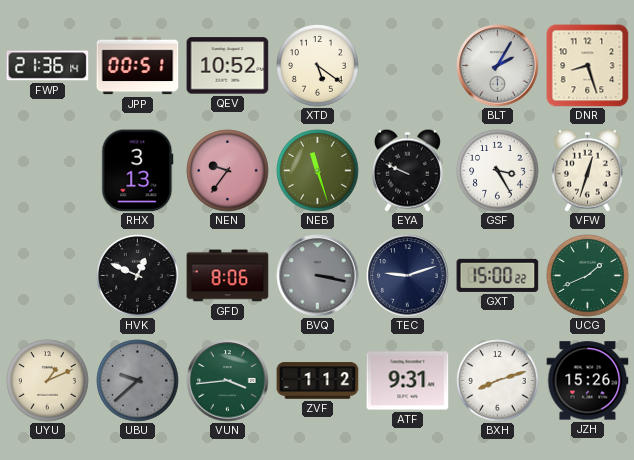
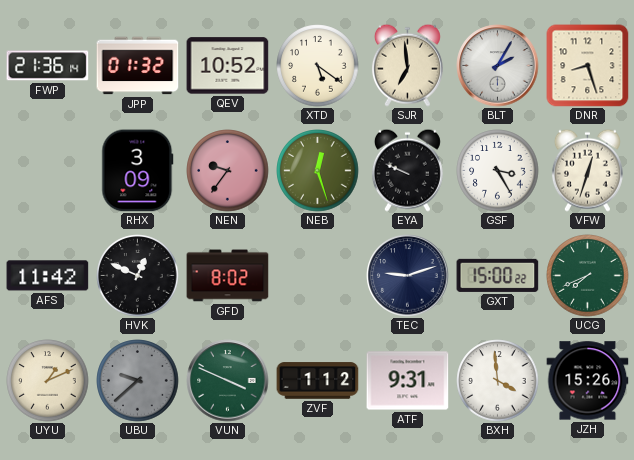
JPP: 00:51 -> 01:32 (138, 66)
SJR: none -> 6:59 (407, 65)
RHX: 3:13 -> 3:09 (138, 171)
NEB: 11:27 -> 12:27 (318, 171)
AFS: none -> 11:42 (48, 276)
GFD: 8:06 -> 8:02 (228, 276)
BVQ: 3:17 -> none (318, 276)
UCG: 1:41 -> 7:41 (588, 276)
VUN: 3:44 -> 3:49 (228, 381)
BXH: 8:12 -> 3:59 (498, 381)
